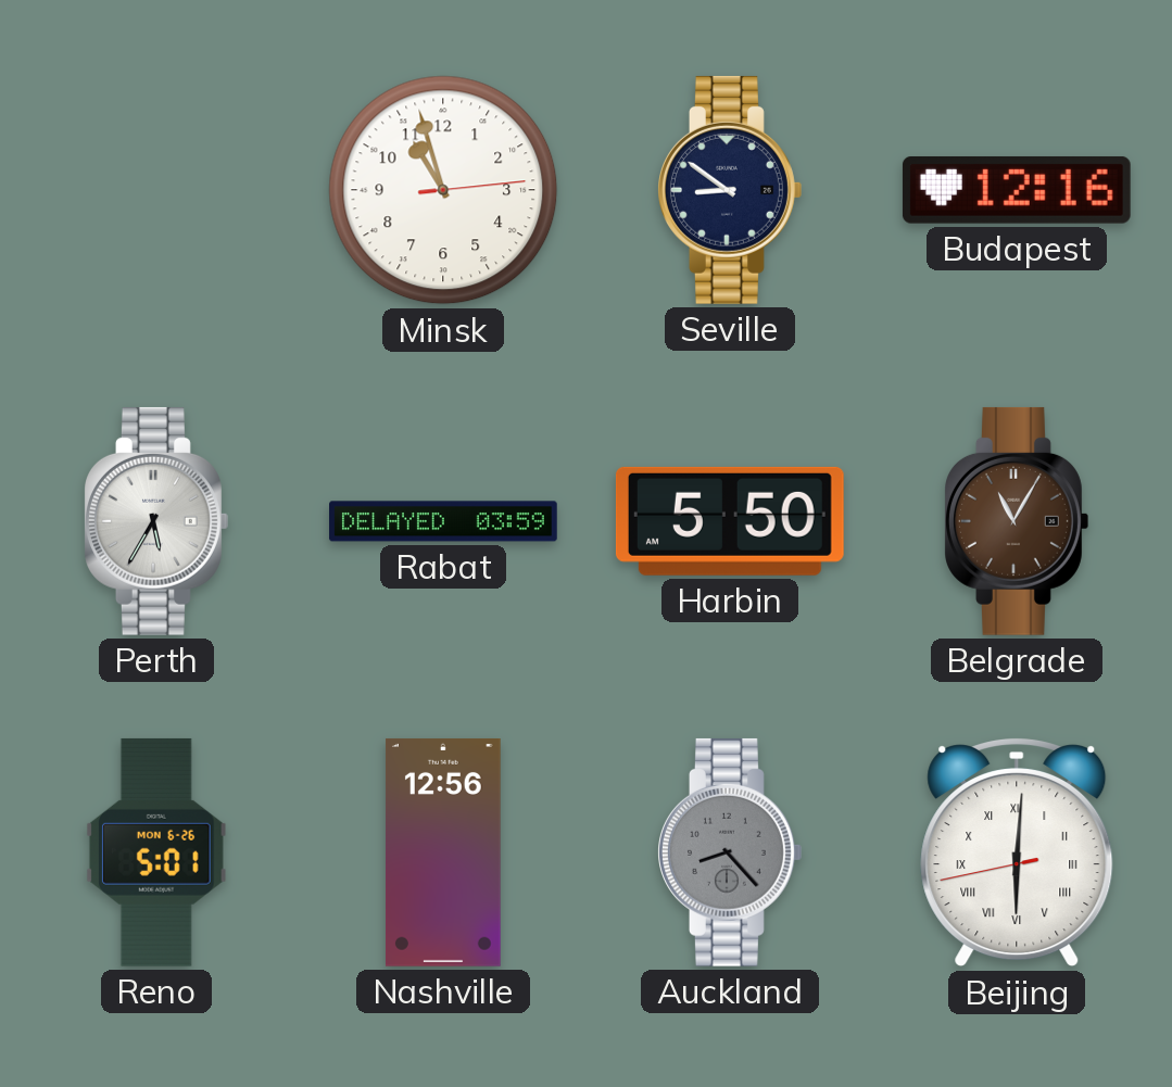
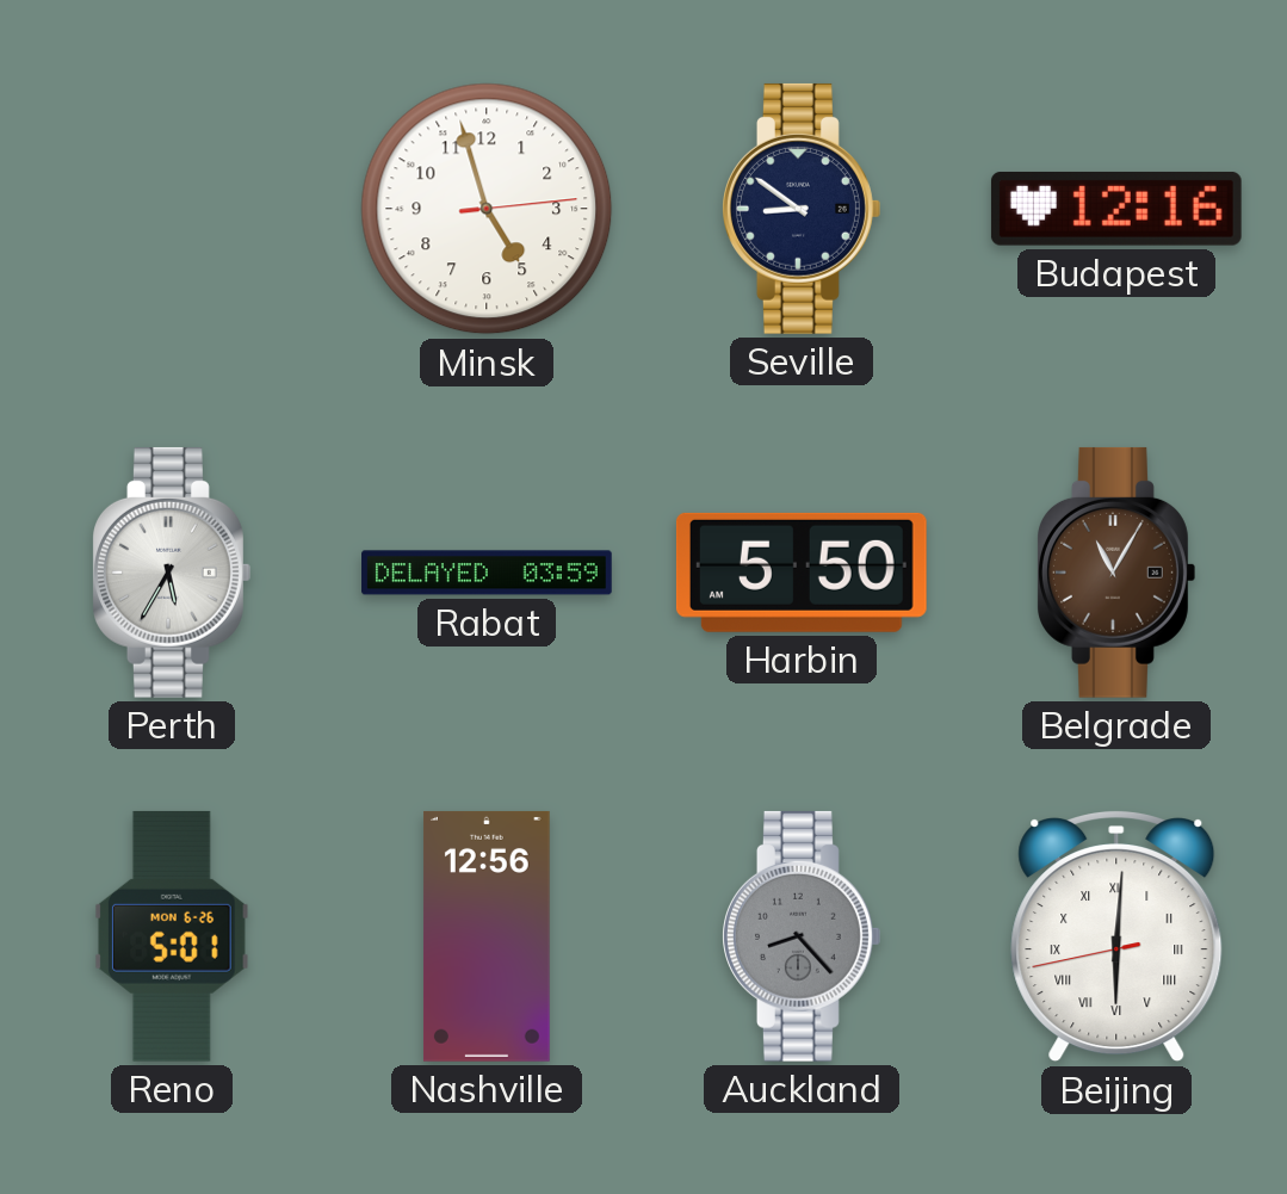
Minsk: 10:57 -> 4:57 (487, 209)
